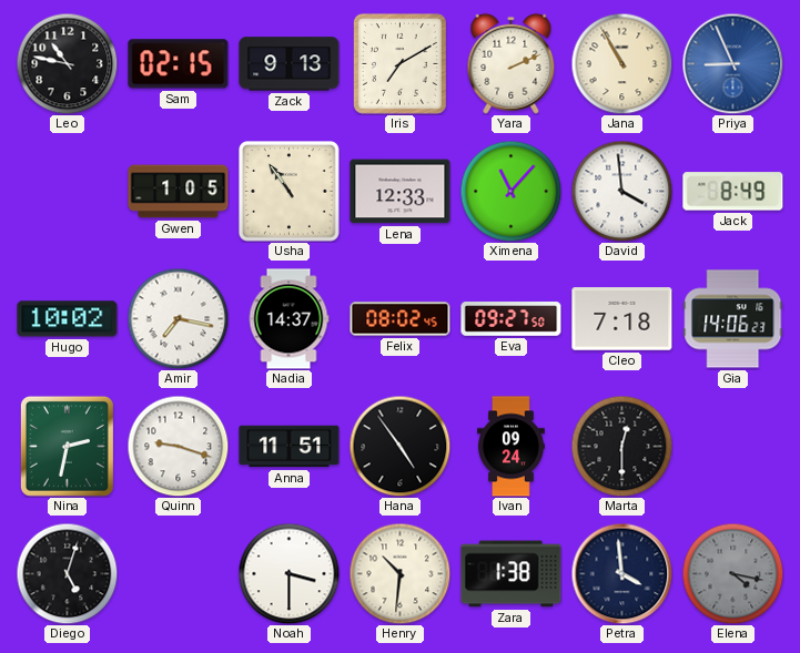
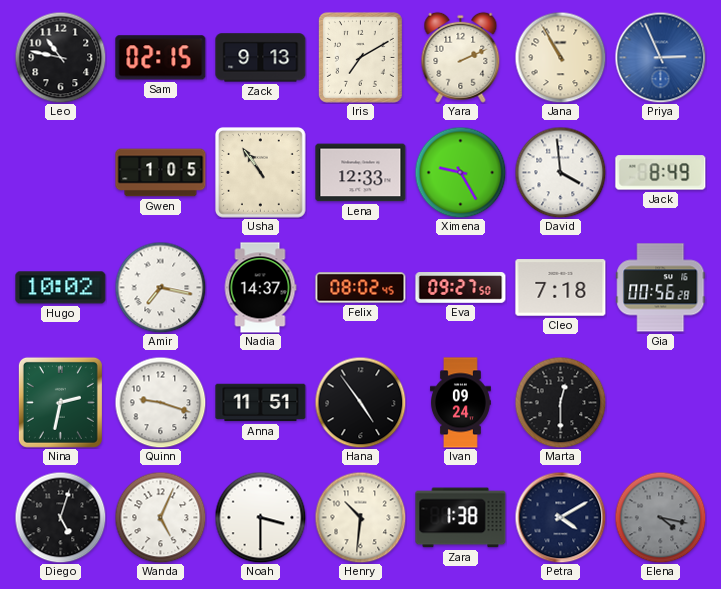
Priya: 8:56 -> 2:56 (660, 57)
Ximena: 11:07 -> 9:25 (460, 172)
Gia: 14:06 -> 00:56 (661, 288)
Wanda: none -> 5:04 (160, 517)
Petra: 3:59 -> 4:10 (560, 517)
